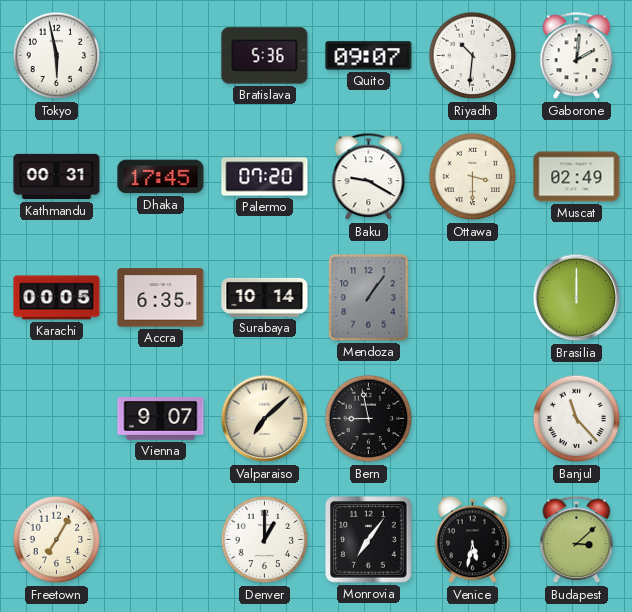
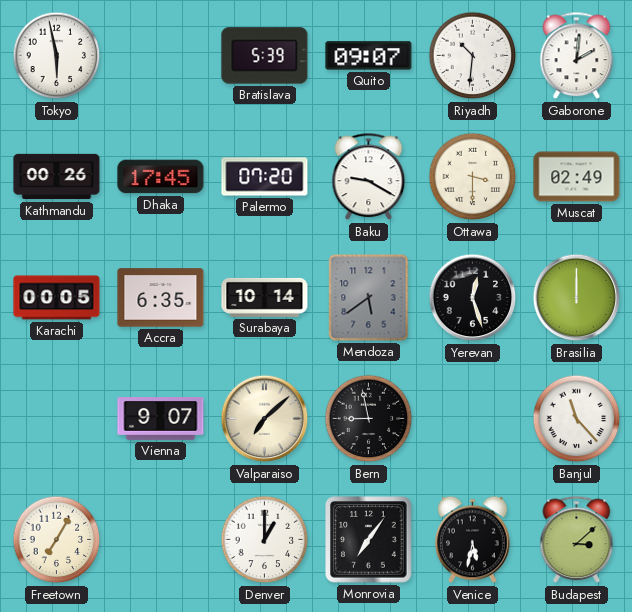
Bratislava: 5:36 -> 5:39 (265, 56)
Kathmandu: 00:31 -> 00:26 (57, 177)
Mendoza: 1:06 -> 5:39 (369, 298)
Yerevan: none -> 12:27 (473, 298)
